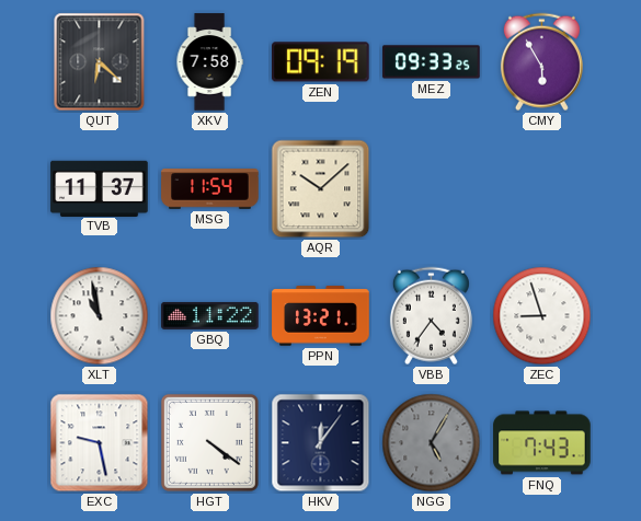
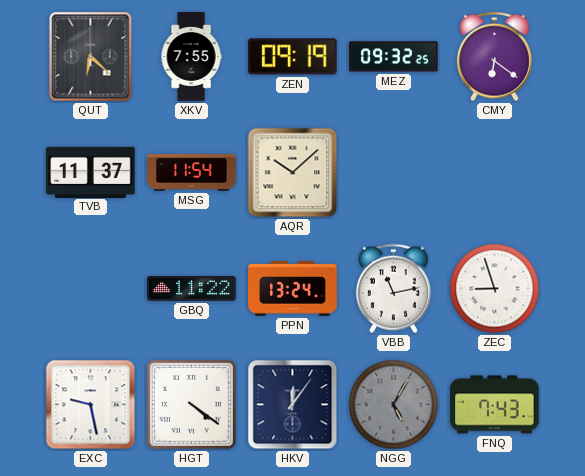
XKV: 7:58 -> 7:55 (191, 57)
MEZ: 09:33 -> 09:32 (394, 57)
CMY: 5:55 -> 6:21 (494, 57)
XLT: 10:58 -> none (100, 316)
PPN: 13:21 -> 13:24 (293, 289)
VBB: 4:36 -> 11:13 (393, 289)
